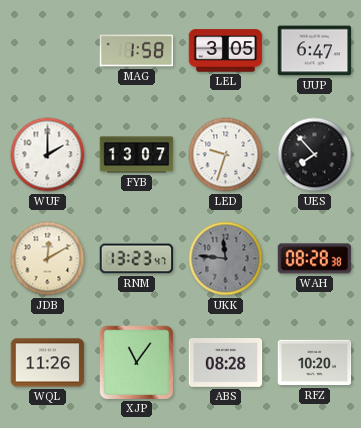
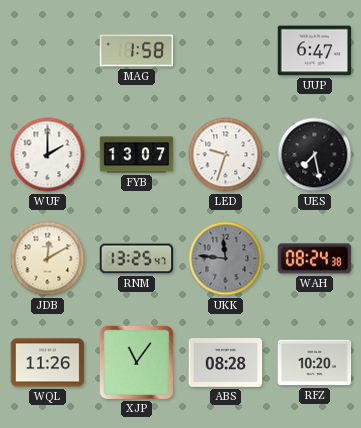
LEL: 3:05 -> none (226, 51)
UES: 7:53 -> 7:28 (315, 155)
RNM: 13:23 -> 13:25 (137, 259)
WAH: 08:28 -> 08:24 (315, 259)
